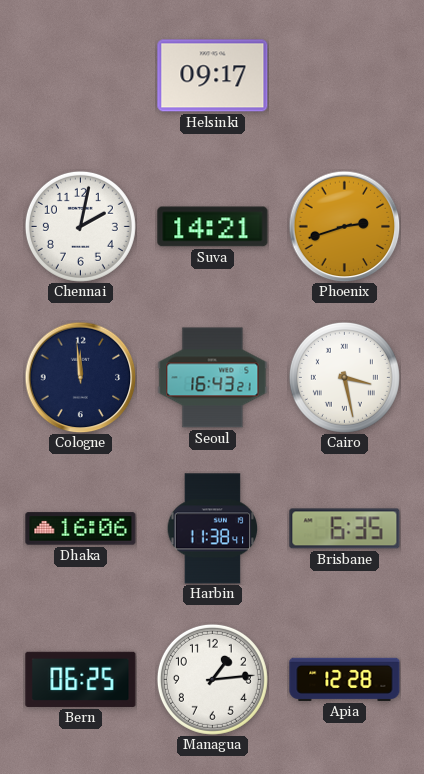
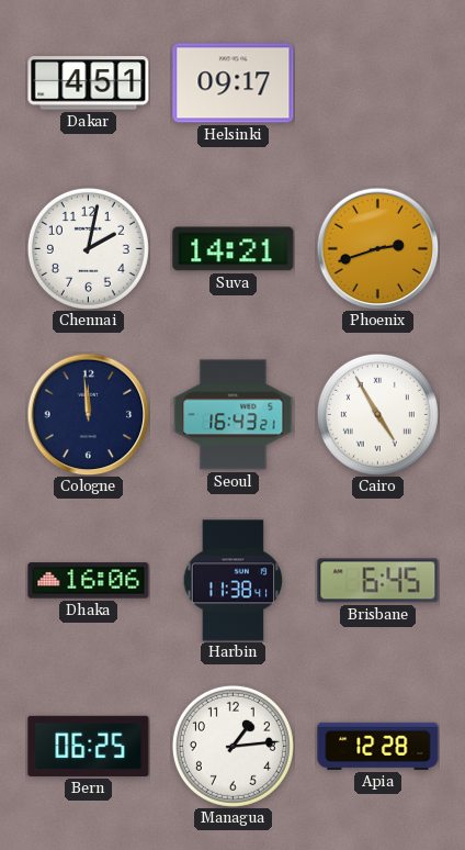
Dakar: none -> 4:51 (89, 83)
Cairo: 3:28 -> 4:55 (377, 414)
Brisbane: 6:35 -> 6:45 (378, 581)
